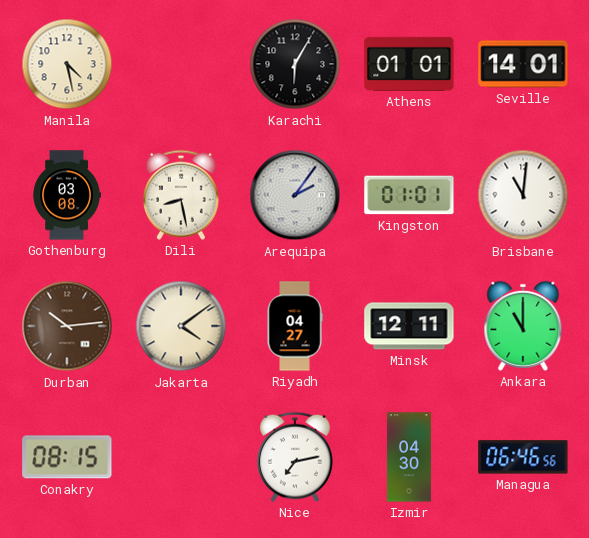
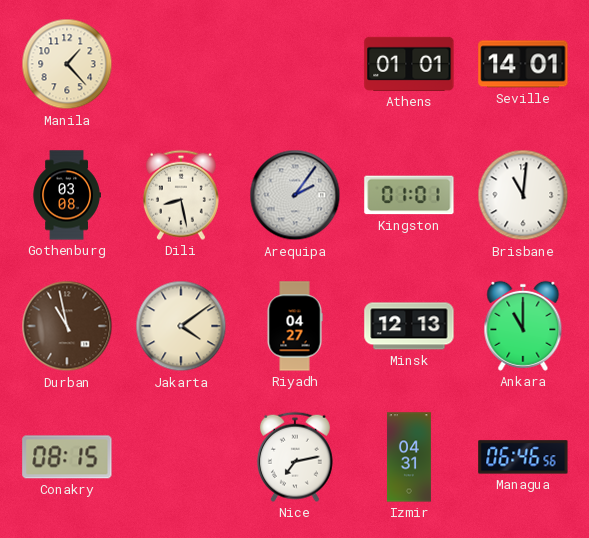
Manila: 4:28 -> 1:23 (67, 64)
Karachi: 6:05 -> none (295, 64)
Durban: 10:14 -> 10:58 (67, 326)
Minsk: 12:11 -> 12:13 (409, 326)
Izmir: 04:30 -> 04:31 (409, 457)
